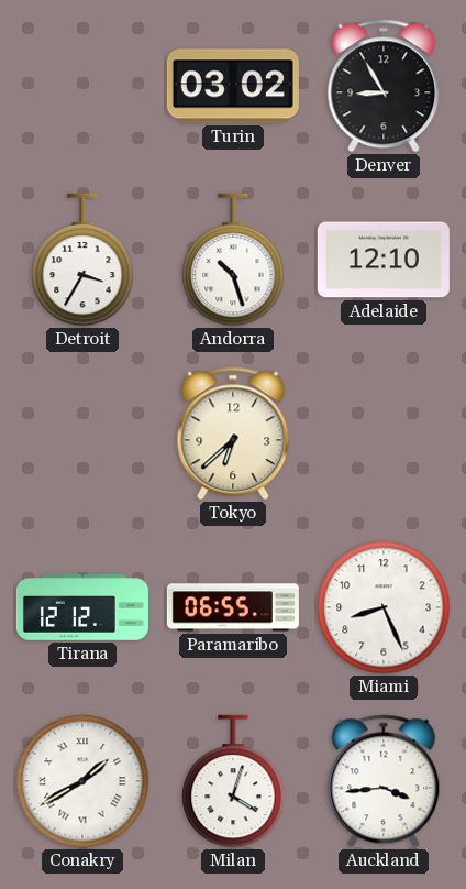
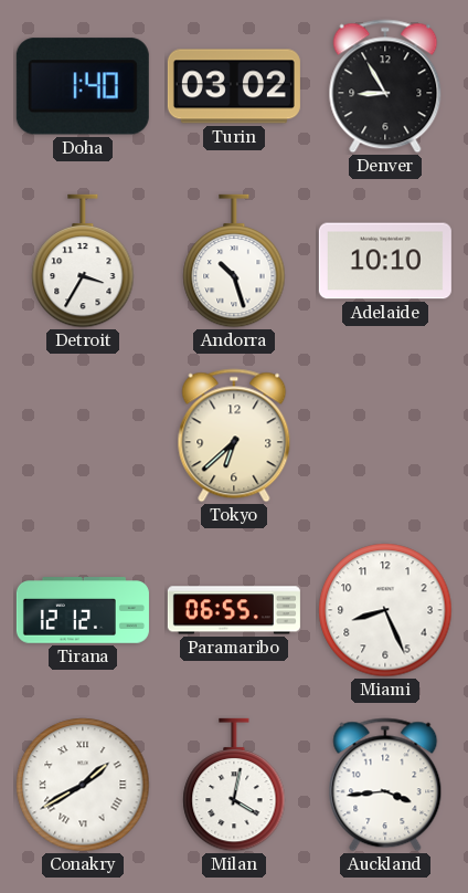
Doha: none -> 1:40 (83, 86)
Adelaide: 12:10 -> 10:10 (385, 261)
Milan: 4:03 -> 4:02 (234, 785)
